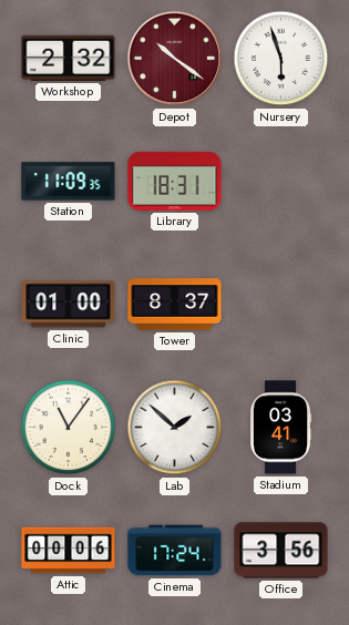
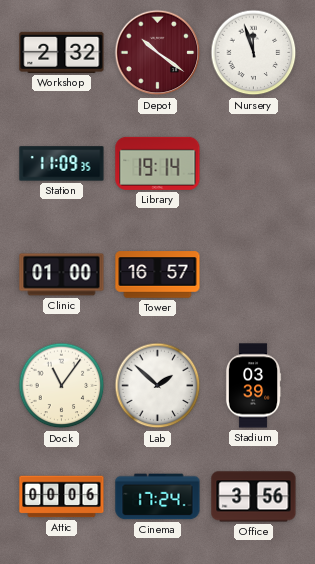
Nursery: 5:57 -> 11:57 (254, 53)
Library: 18:31 -> 19:14 (158, 163)
Tower: 8:37 -> 16:57 (158, 275)
Stadium: 03:41 -> 03:39 (253, 386)
